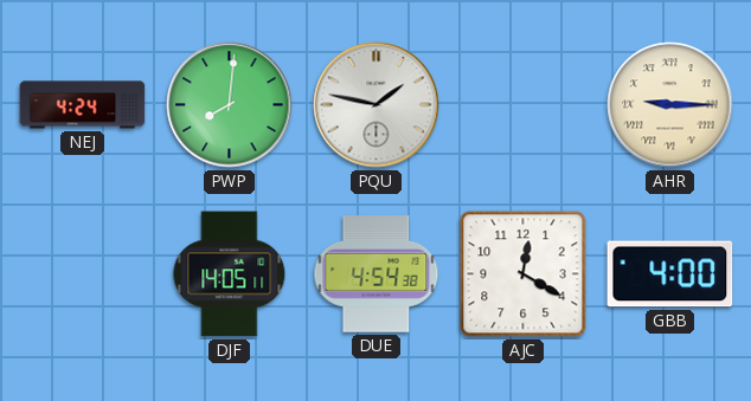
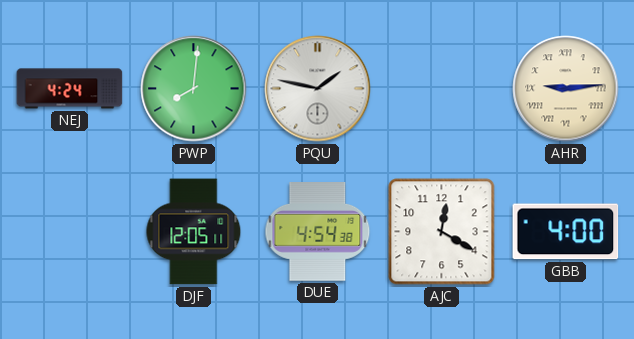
AHR: 9:15 -> 9:14 (566, 89)
DJF: 14:05 -> 12:05 (194, 232)
